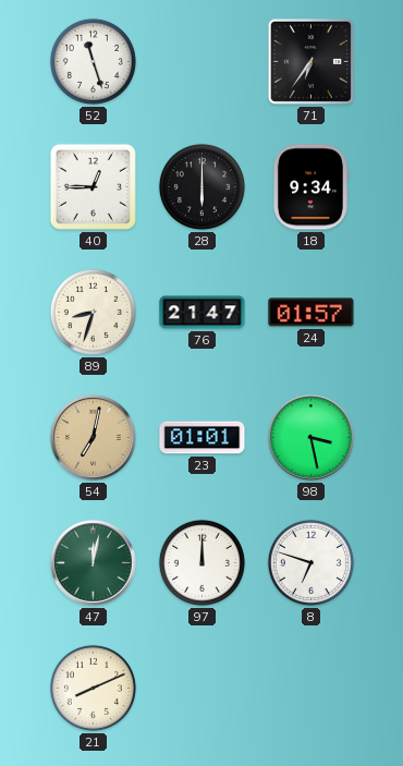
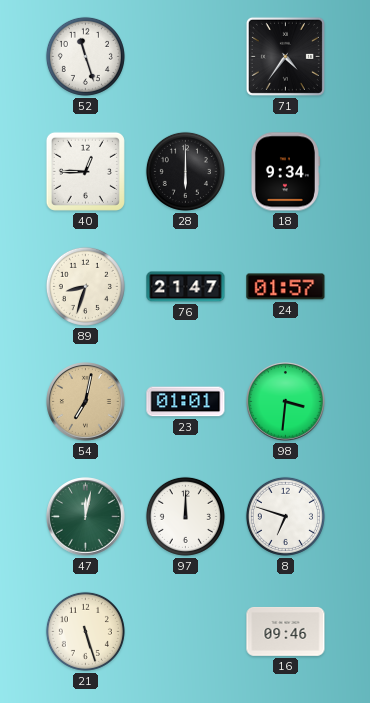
71: 6:36 -> 4:36 (285, 56)
98: 3:28 -> 3:31 (286, 402)
21: 8:11 -> 5:27 (85, 631)
16: none -> 09:46 (286, 631)
